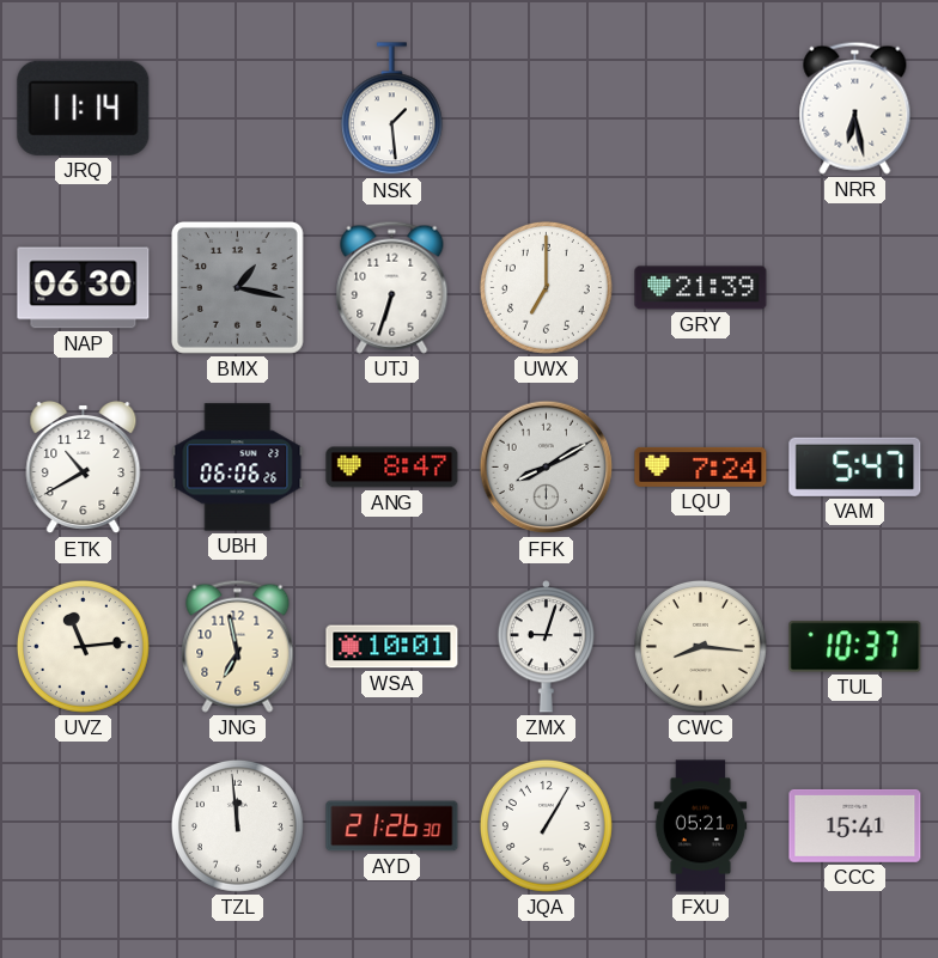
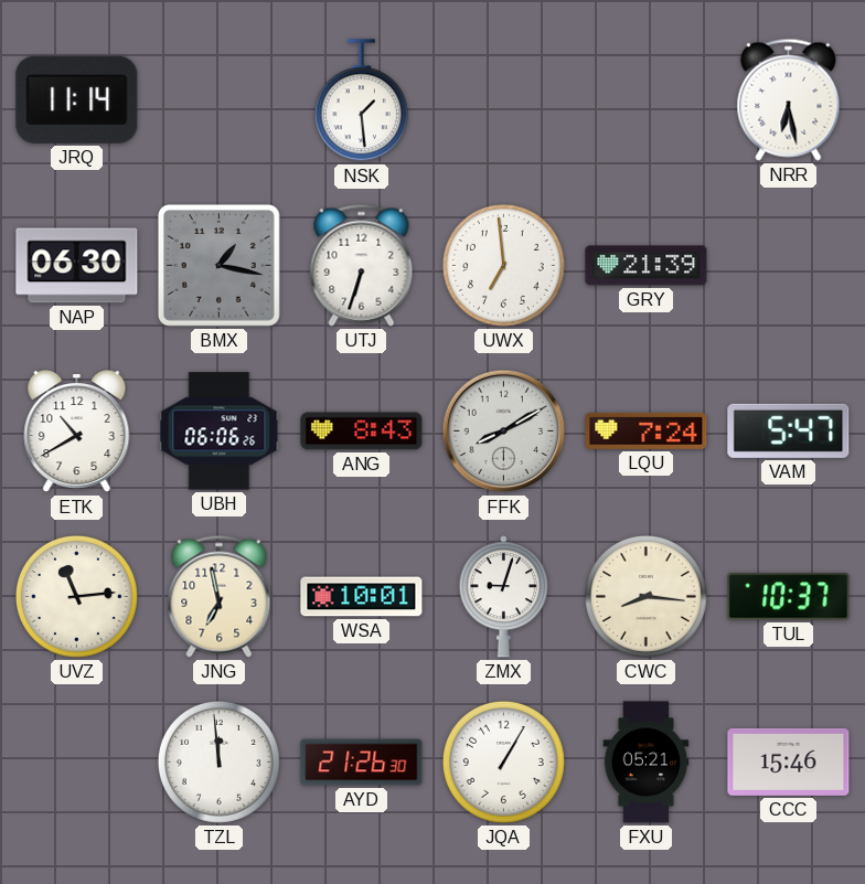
UWX: 7:00 -> 6:59 (503, 265)
ANG: 8:47 -> 8:43 (362, 432)
CCC: 15:41 -> 15:46 (789, 761)
